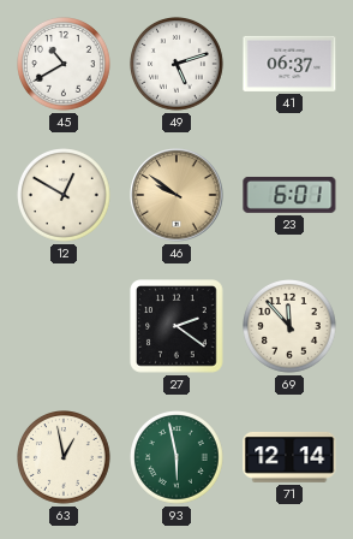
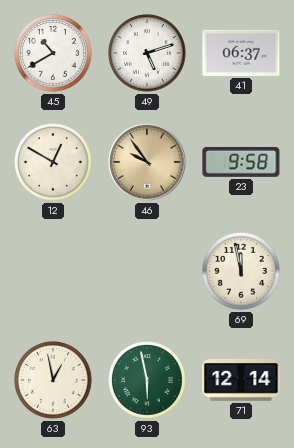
46: 9:51 -> 9:54 (147, 162)
23: 6:01 -> 9:58 (241, 162)
27: 2:21 -> none (176, 326)
69: 11:53 -> 11:58 (242, 272)
